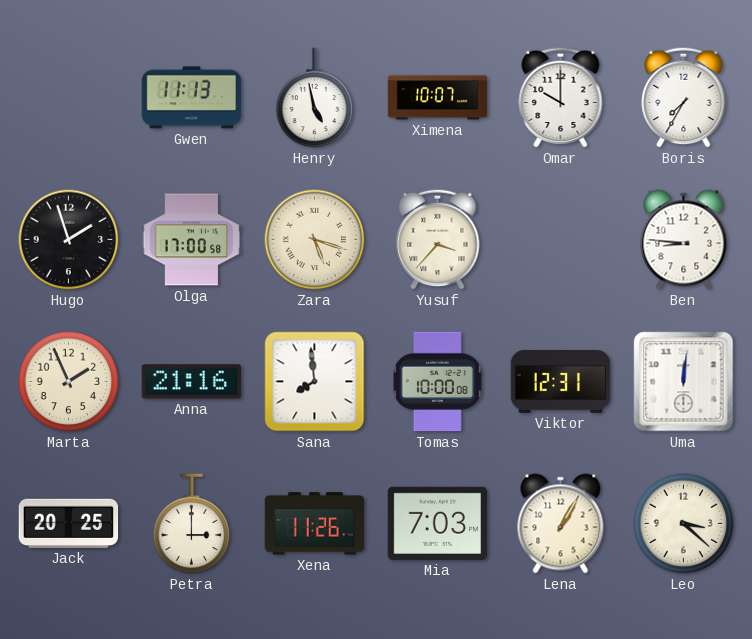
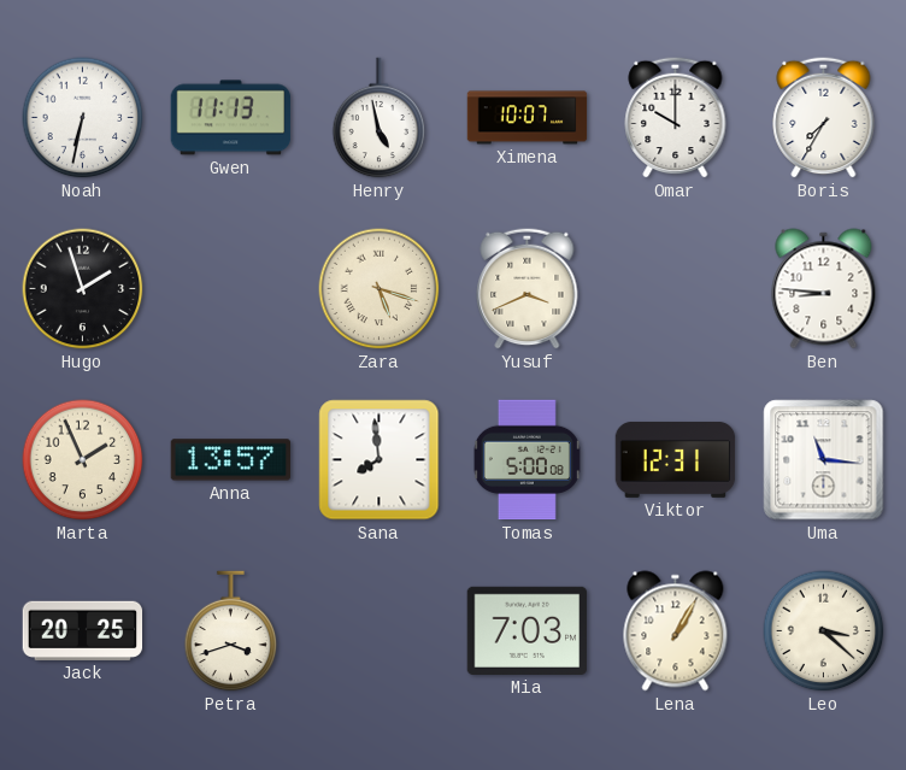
Noah: none -> 6:32 (83, 118)
Olga: 17:00 -> none (192, 240)
Yusuf: 3:37 -> 3:41 (528, 288)
Anna: 21:16 -> 13:57 (231, 460)
Tomas: 10:00 -> 5:00 (526, 460)
Uma: 12:01 -> 11:16 (824, 460)
Petra: 3:00 -> 3:42 (231, 631)
Xena: 11:26 -> none (315, 524)
